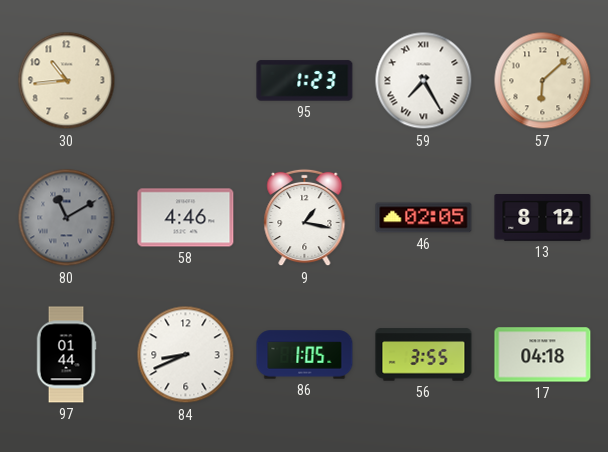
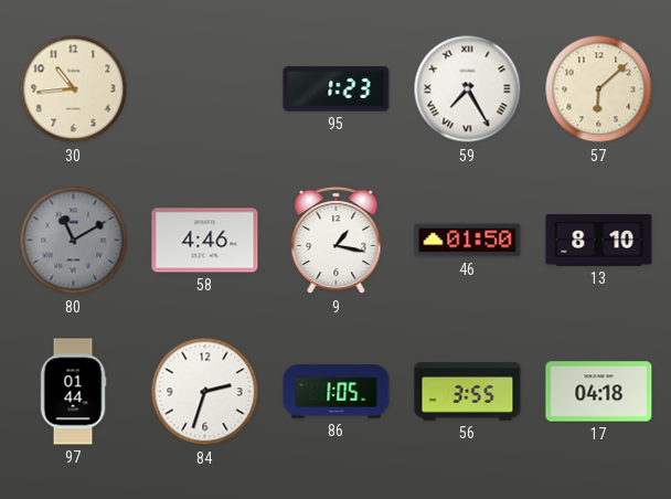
46: 02:05 -> 01:50 (468, 241)
13: 8:12 -> 8:10 (599, 241)
84: 8:41 -> 2:33 (205, 392)
